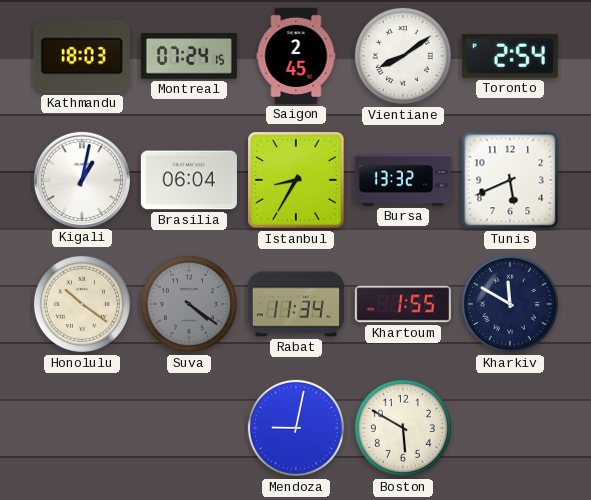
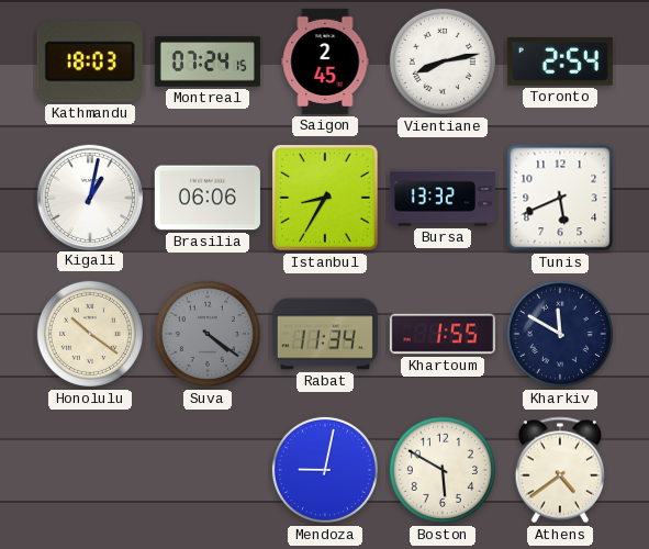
Vientiane: 8:09 -> 8:13 (443, 61)
Brasilia: 06:04 -> 06:06 (208, 198)
Athens: none -> 4:39 (559, 470)
